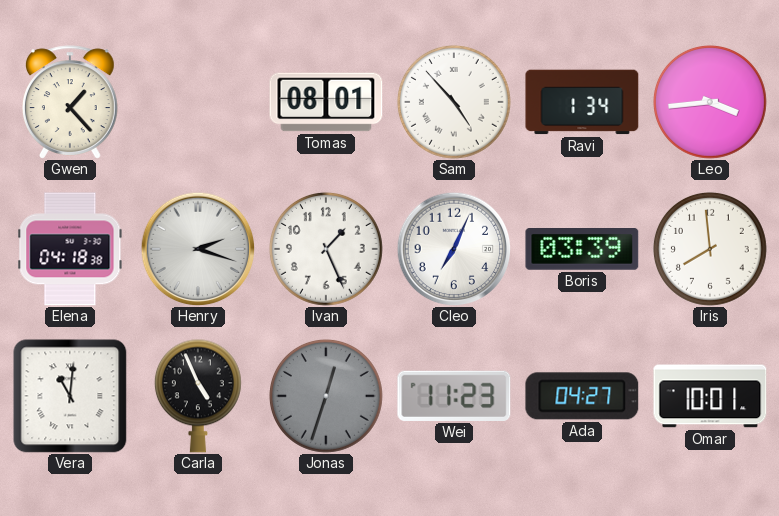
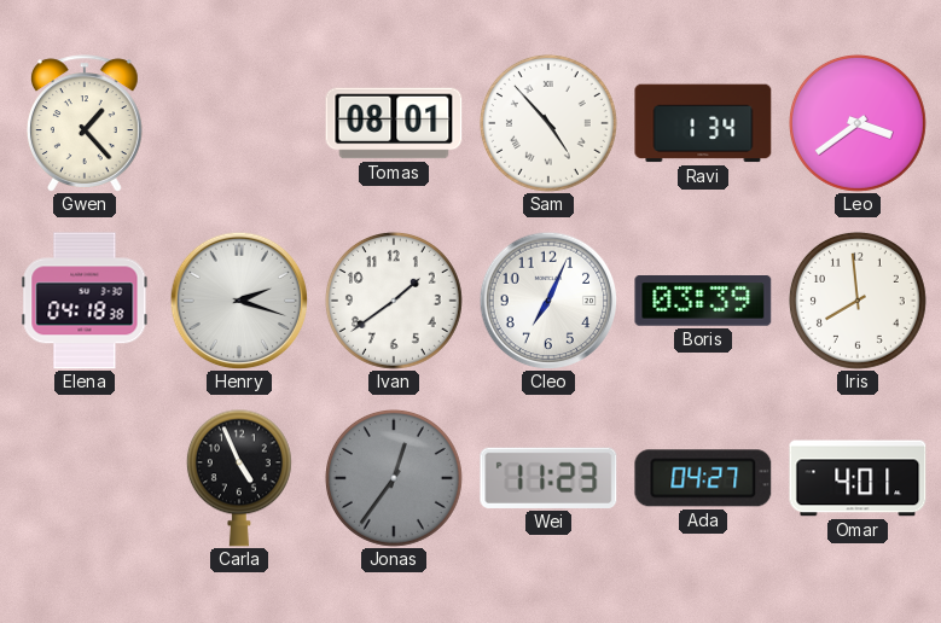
Leo: 3:44 -> 3:39 (858, 123)
Ivan: 1:26 -> 1:39 (394, 301)
Vera: 11:01 -> none (70, 396)
Jonas: 12:33 -> 12:36 (394, 478)
Omar: 10:01 -> 4:01 (858, 478)
